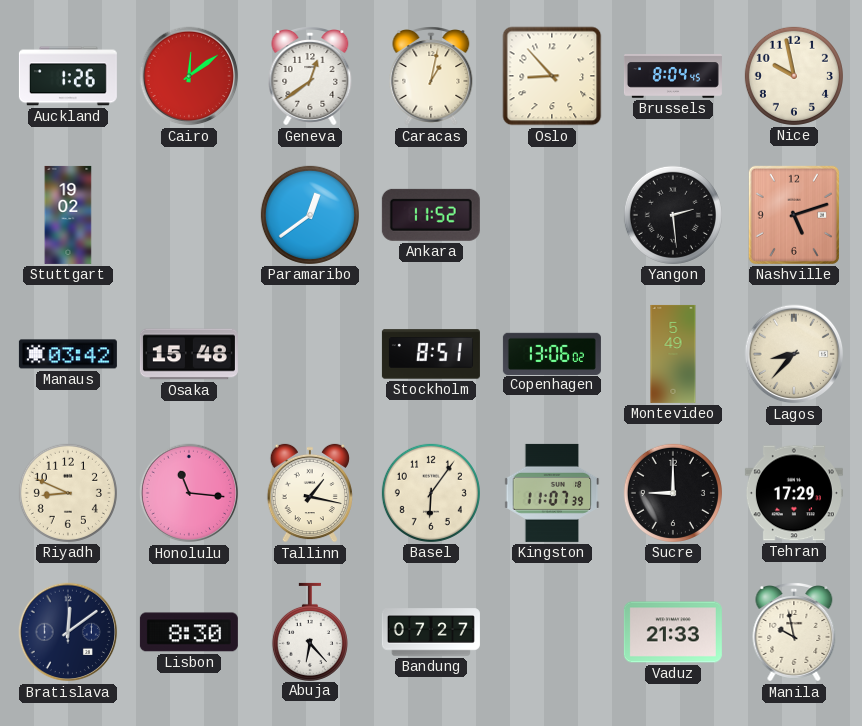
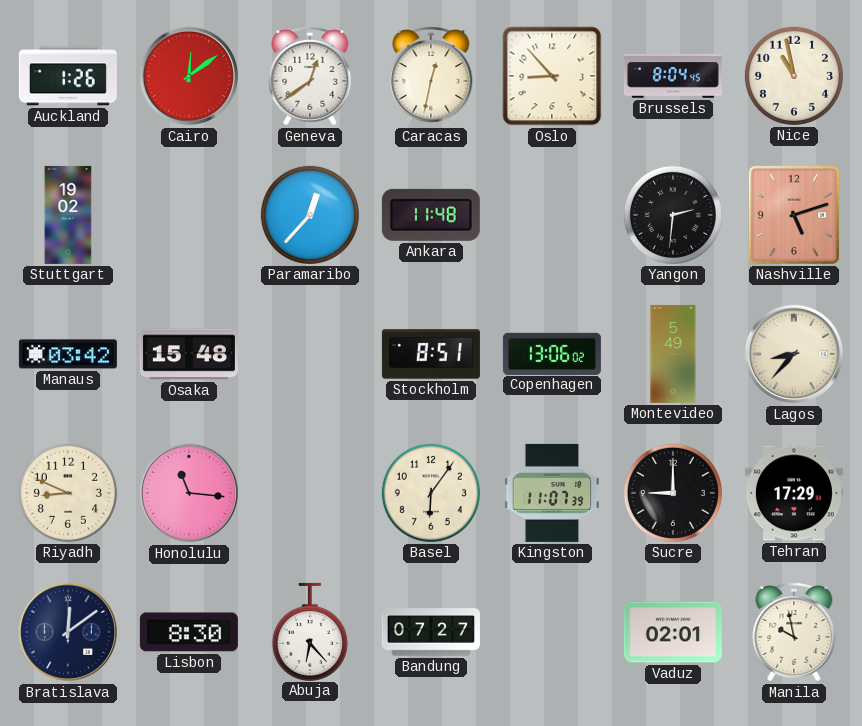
Caracas: 1:02 -> 12:32 (431, 76)
Nice: 9:58 -> 10:58 (794, 76)
Paramaribo: 12:39 -> 12:37 (310, 215)
Ankara: 11:52 -> 11:48 (431, 215)
Yangon: 2:29 -> 2:31 (673, 215)
Tallinn: 1:17 -> none (310, 493)
Vaduz: 21:33 -> 02:01 (673, 632)
